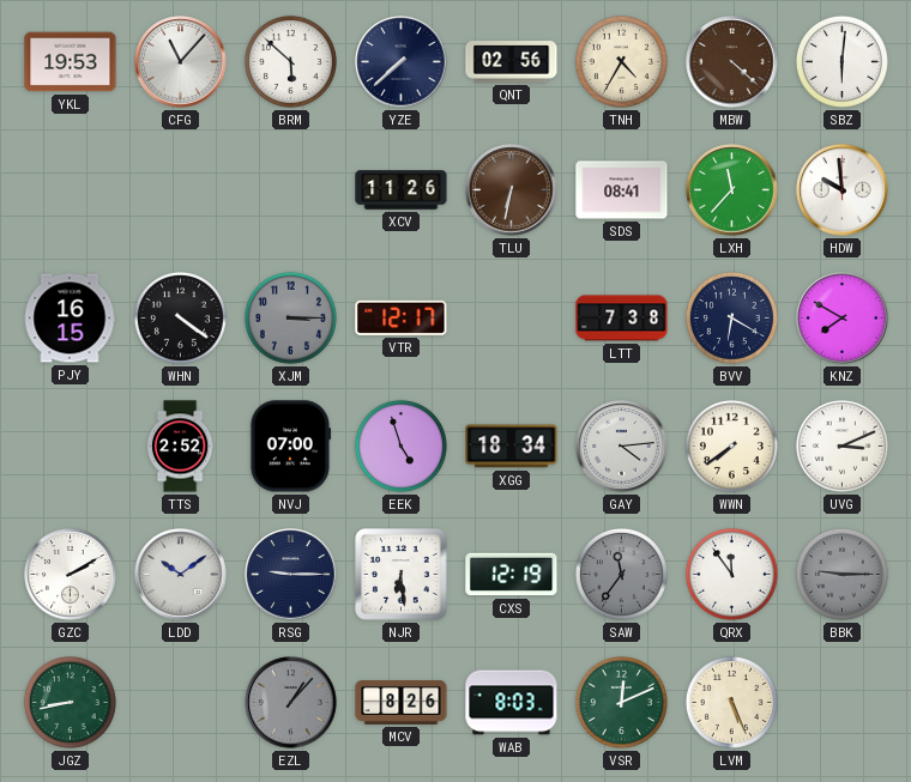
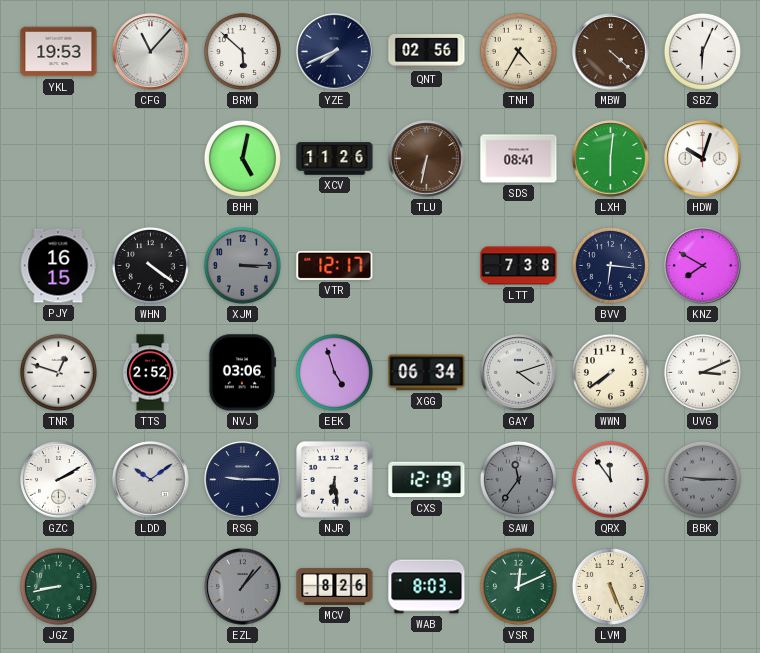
YZE: 7:38 -> 7:41 (335, 52)
SBZ: 6:01 -> 6:04 (702, 51)
BHH: none -> 5:02 (242, 158)
LXH: 11:37 -> 6:01 (611, 159)
HDW: 9:59 -> 10:03 (703, 159)
BVV: 6:20 -> 6:16 (610, 265)
TNR: none -> 12:48 (58, 372)
NVJ: 07:00 -> 03:06 (242, 373)
XGG: 18:34 -> 06:34 (427, 373)
GAY: 4:14 -> 4:12 (519, 373)
